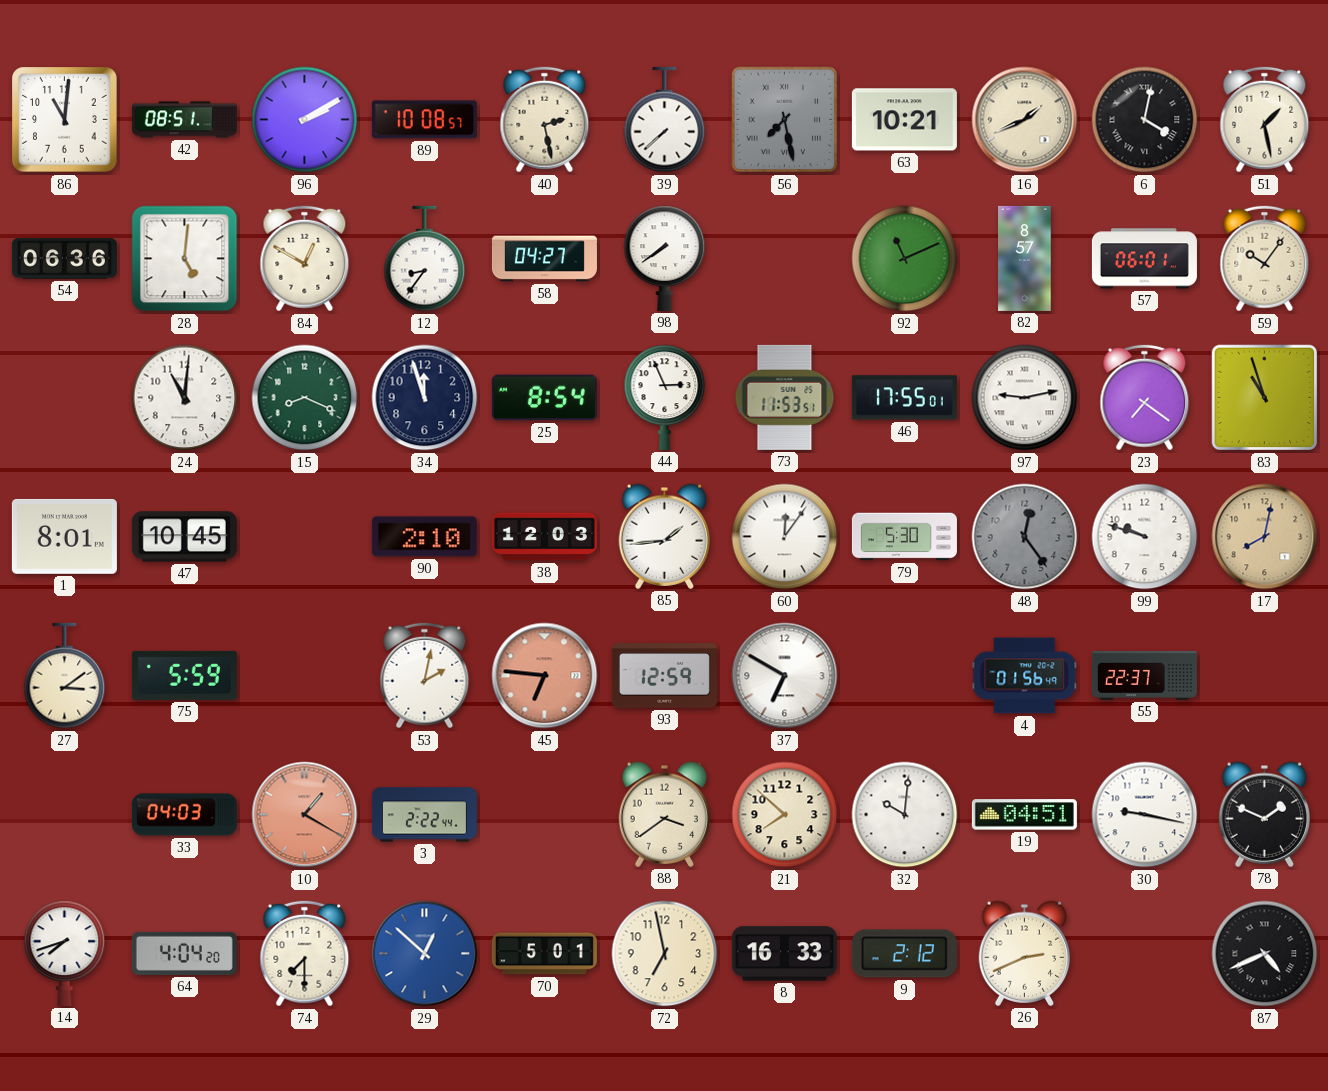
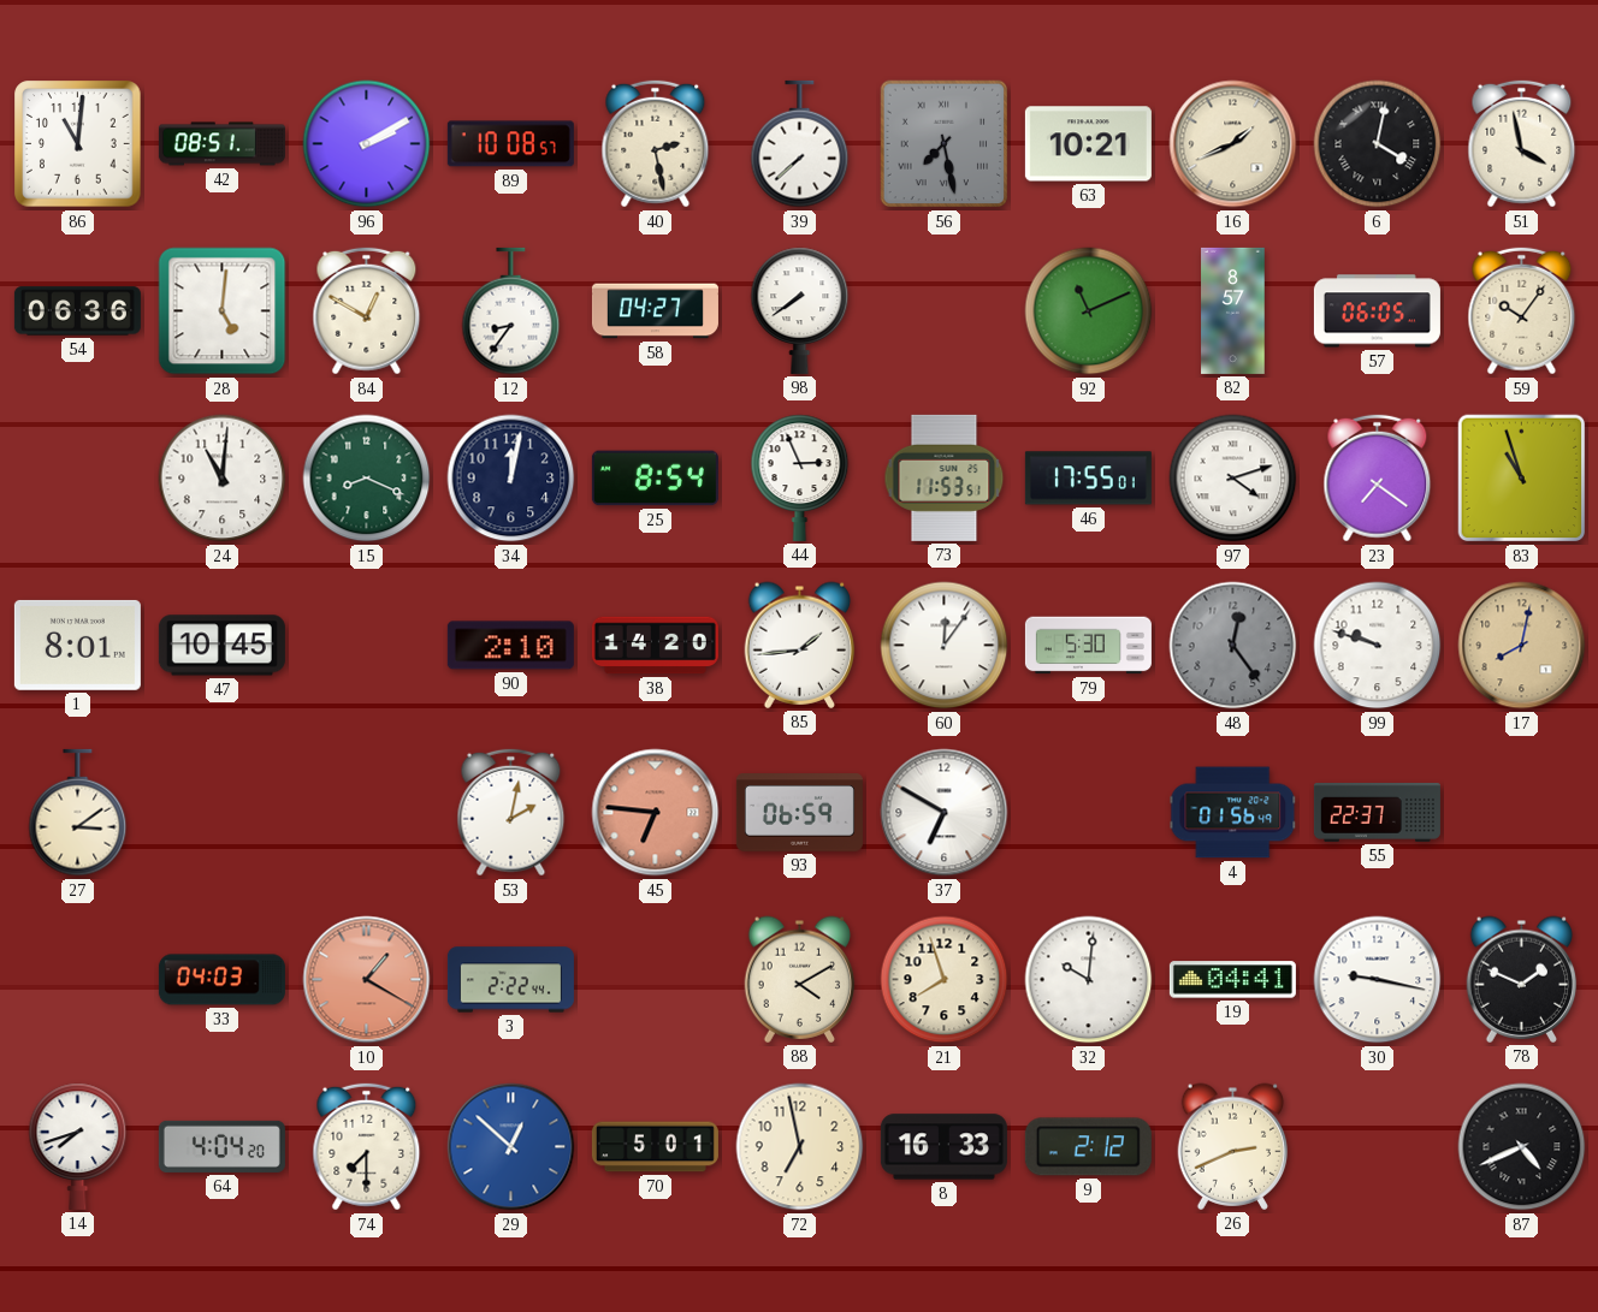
51: 1:28 -> 3:58 (1522, 144)
57: 06:01 -> 06:05 (1377, 311)
34: 11:57 -> 12:02 (511, 479)
97: 9:13 -> 4:12 (1233, 479)
38: 12:03 -> 14:20 (655, 646)
75: 5:59 -> none (184, 675)
93: 12:59 -> 06:59 (799, 813)
88: 3:39 -> 4:10 (800, 979)
21: 7:52 -> 7:57 (945, 980)
19: 04:51 -> 04:41 (1232, 980)
